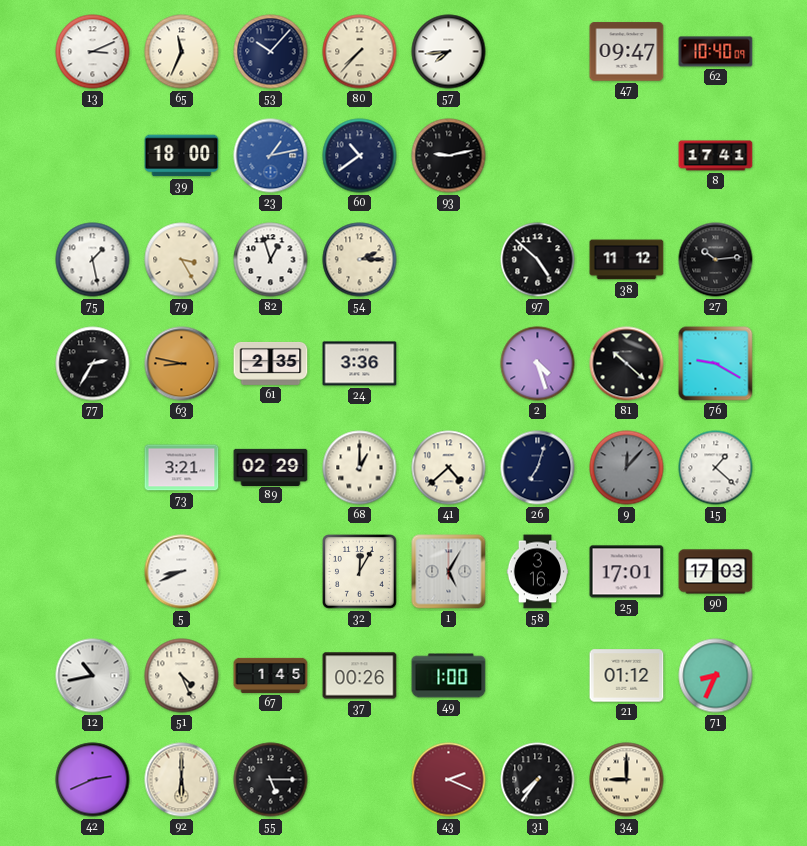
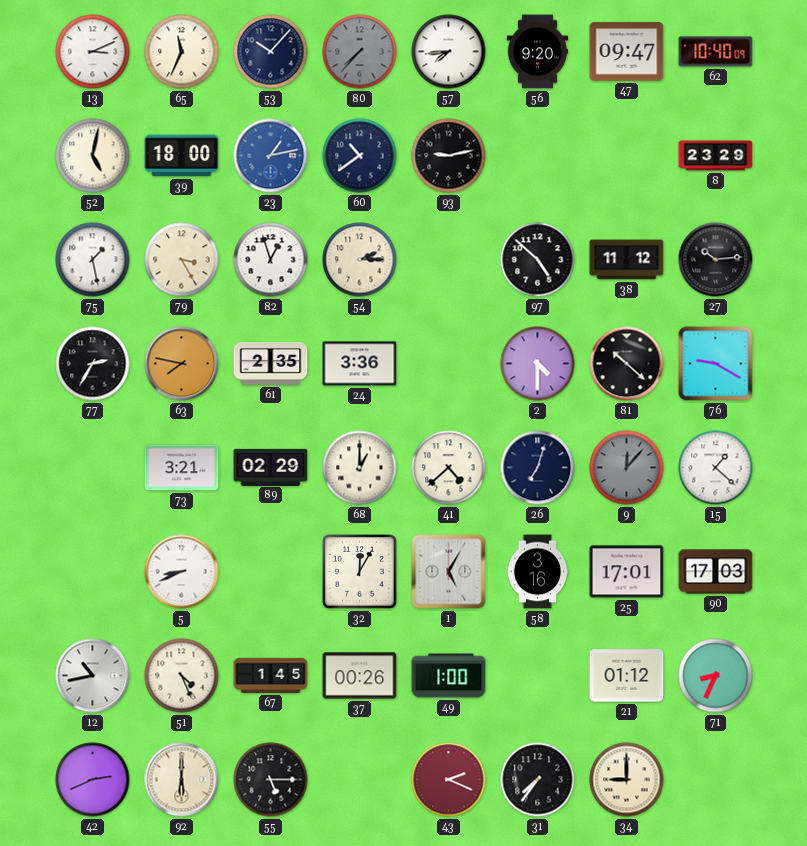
80 dial: cream -> grey (360, 52)
56: none -> 9:20 (538, 52)
52: none -> 5:02 (93, 156)
8: 17:41 -> 23:29 (716, 156)
63: 8:47 -> 7:47 (182, 364)
2: 4:27 -> 4:30 (538, 364)
